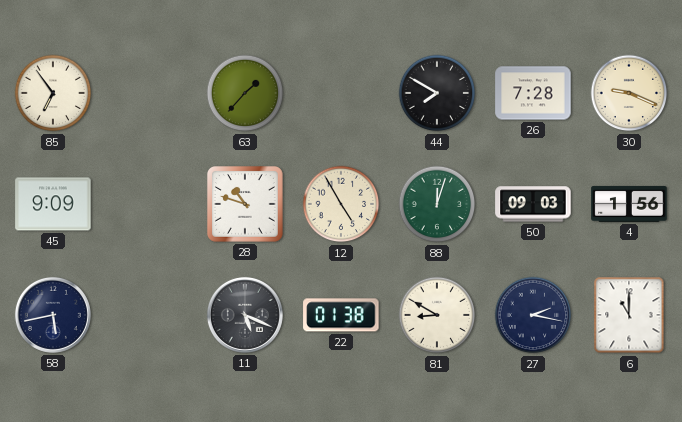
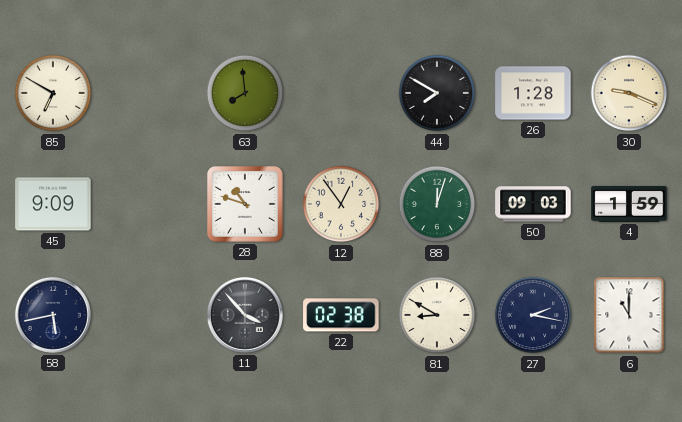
85: 6:54 -> 6:50 (53, 93)
63: 1:37 -> 7:59 (245, 93)
26: 7:28 -> 1:28 (533, 93)
12: 4:55 -> 12:54 (341, 204)
4: 1:56 -> 1:59 (629, 204)
11: 5:19 -> 3:53 (245, 315)
22: 01:38 -> 02:38 (341, 315)
